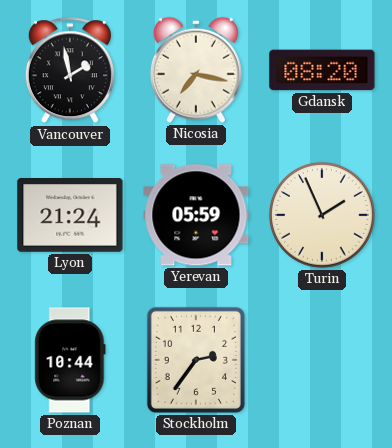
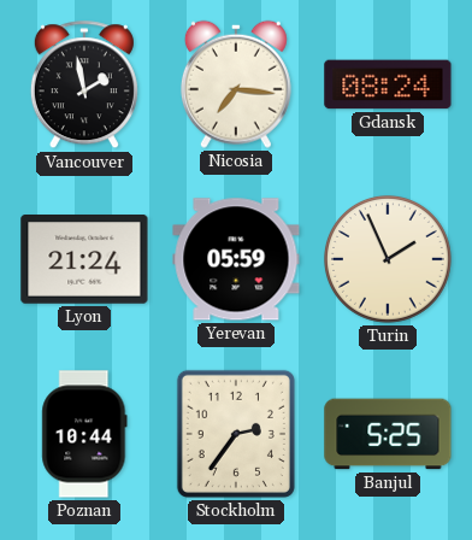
Nicosia: 7:17 -> 7:16 (236, 84)
Gdansk: 08:20 -> 08:24 (388, 84)
Banjul: none -> 5:25 (388, 434)
